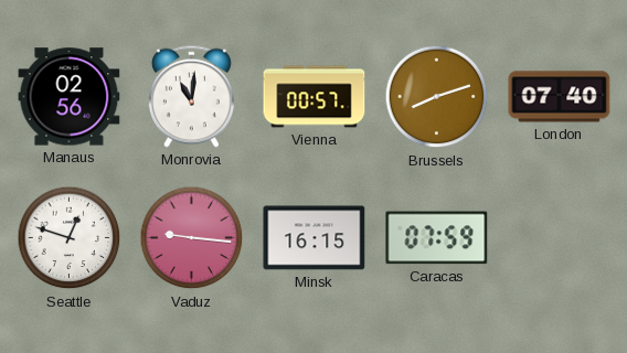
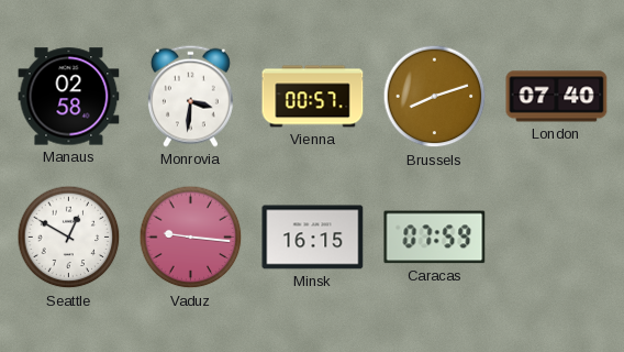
Manaus: 02:56 -> 02:58 (69, 97)
Monrovia: 11:01 -> 3:31 (190, 96)
Seattle: 12:48 -> 12:50 (69, 238)
